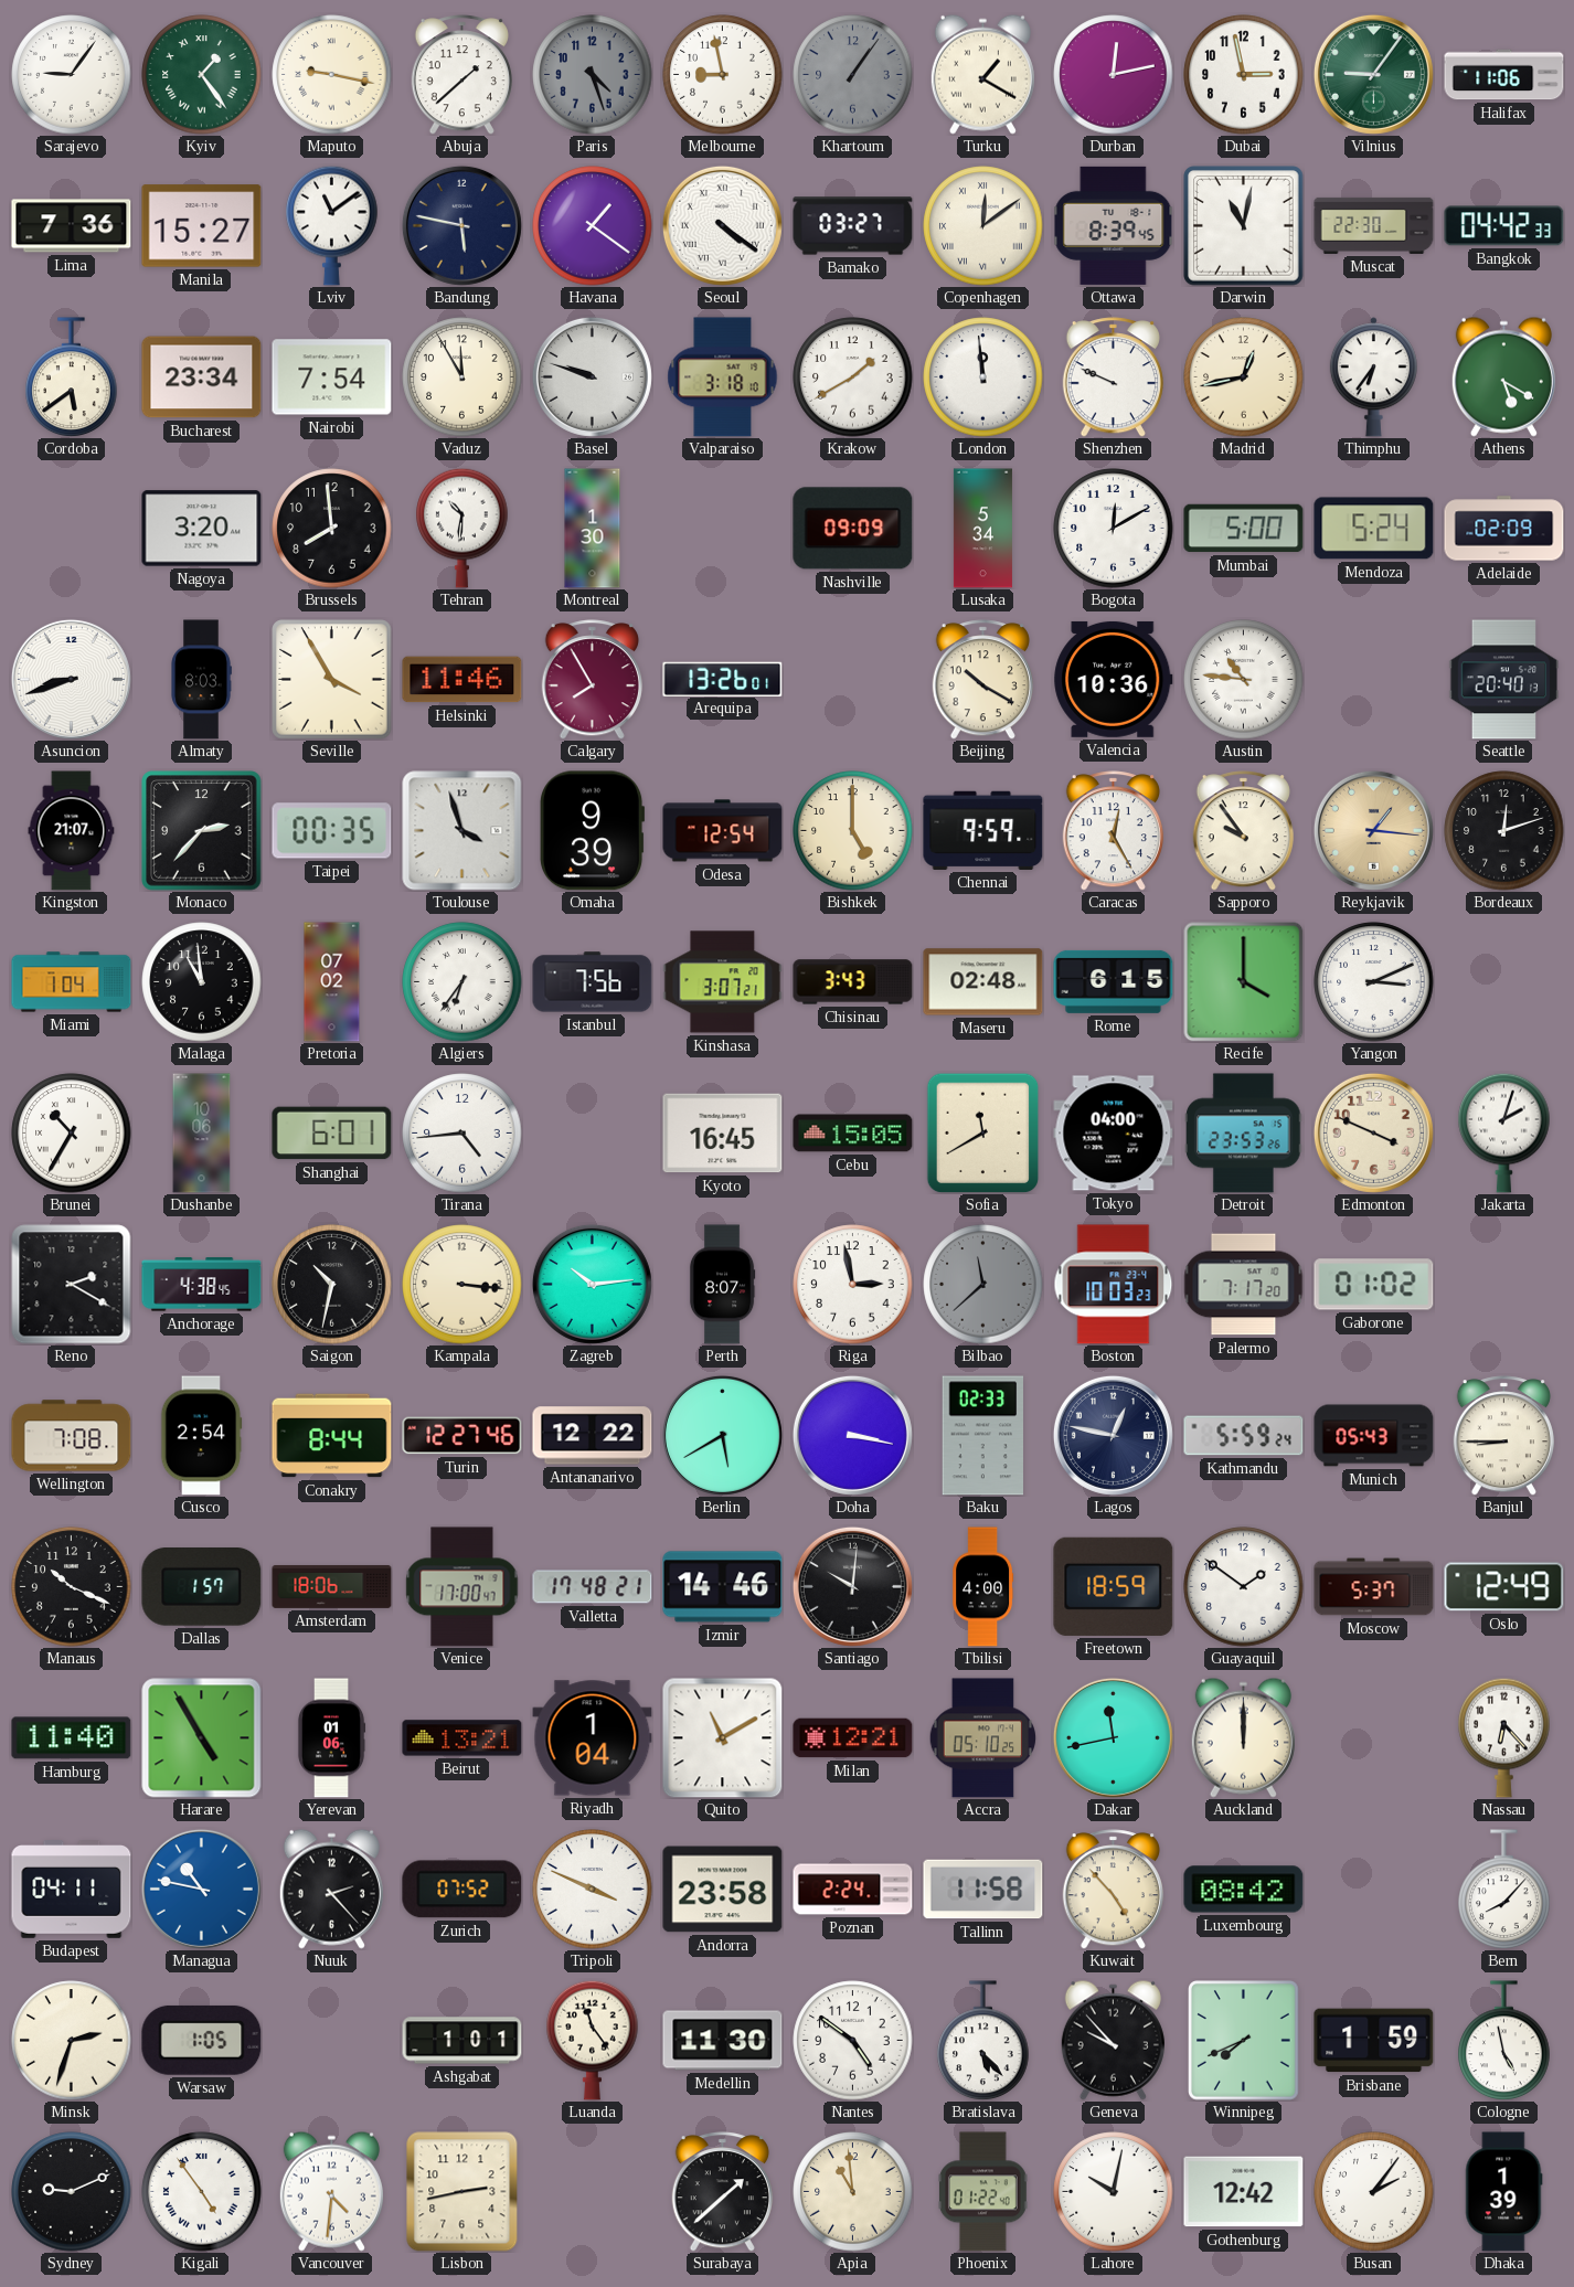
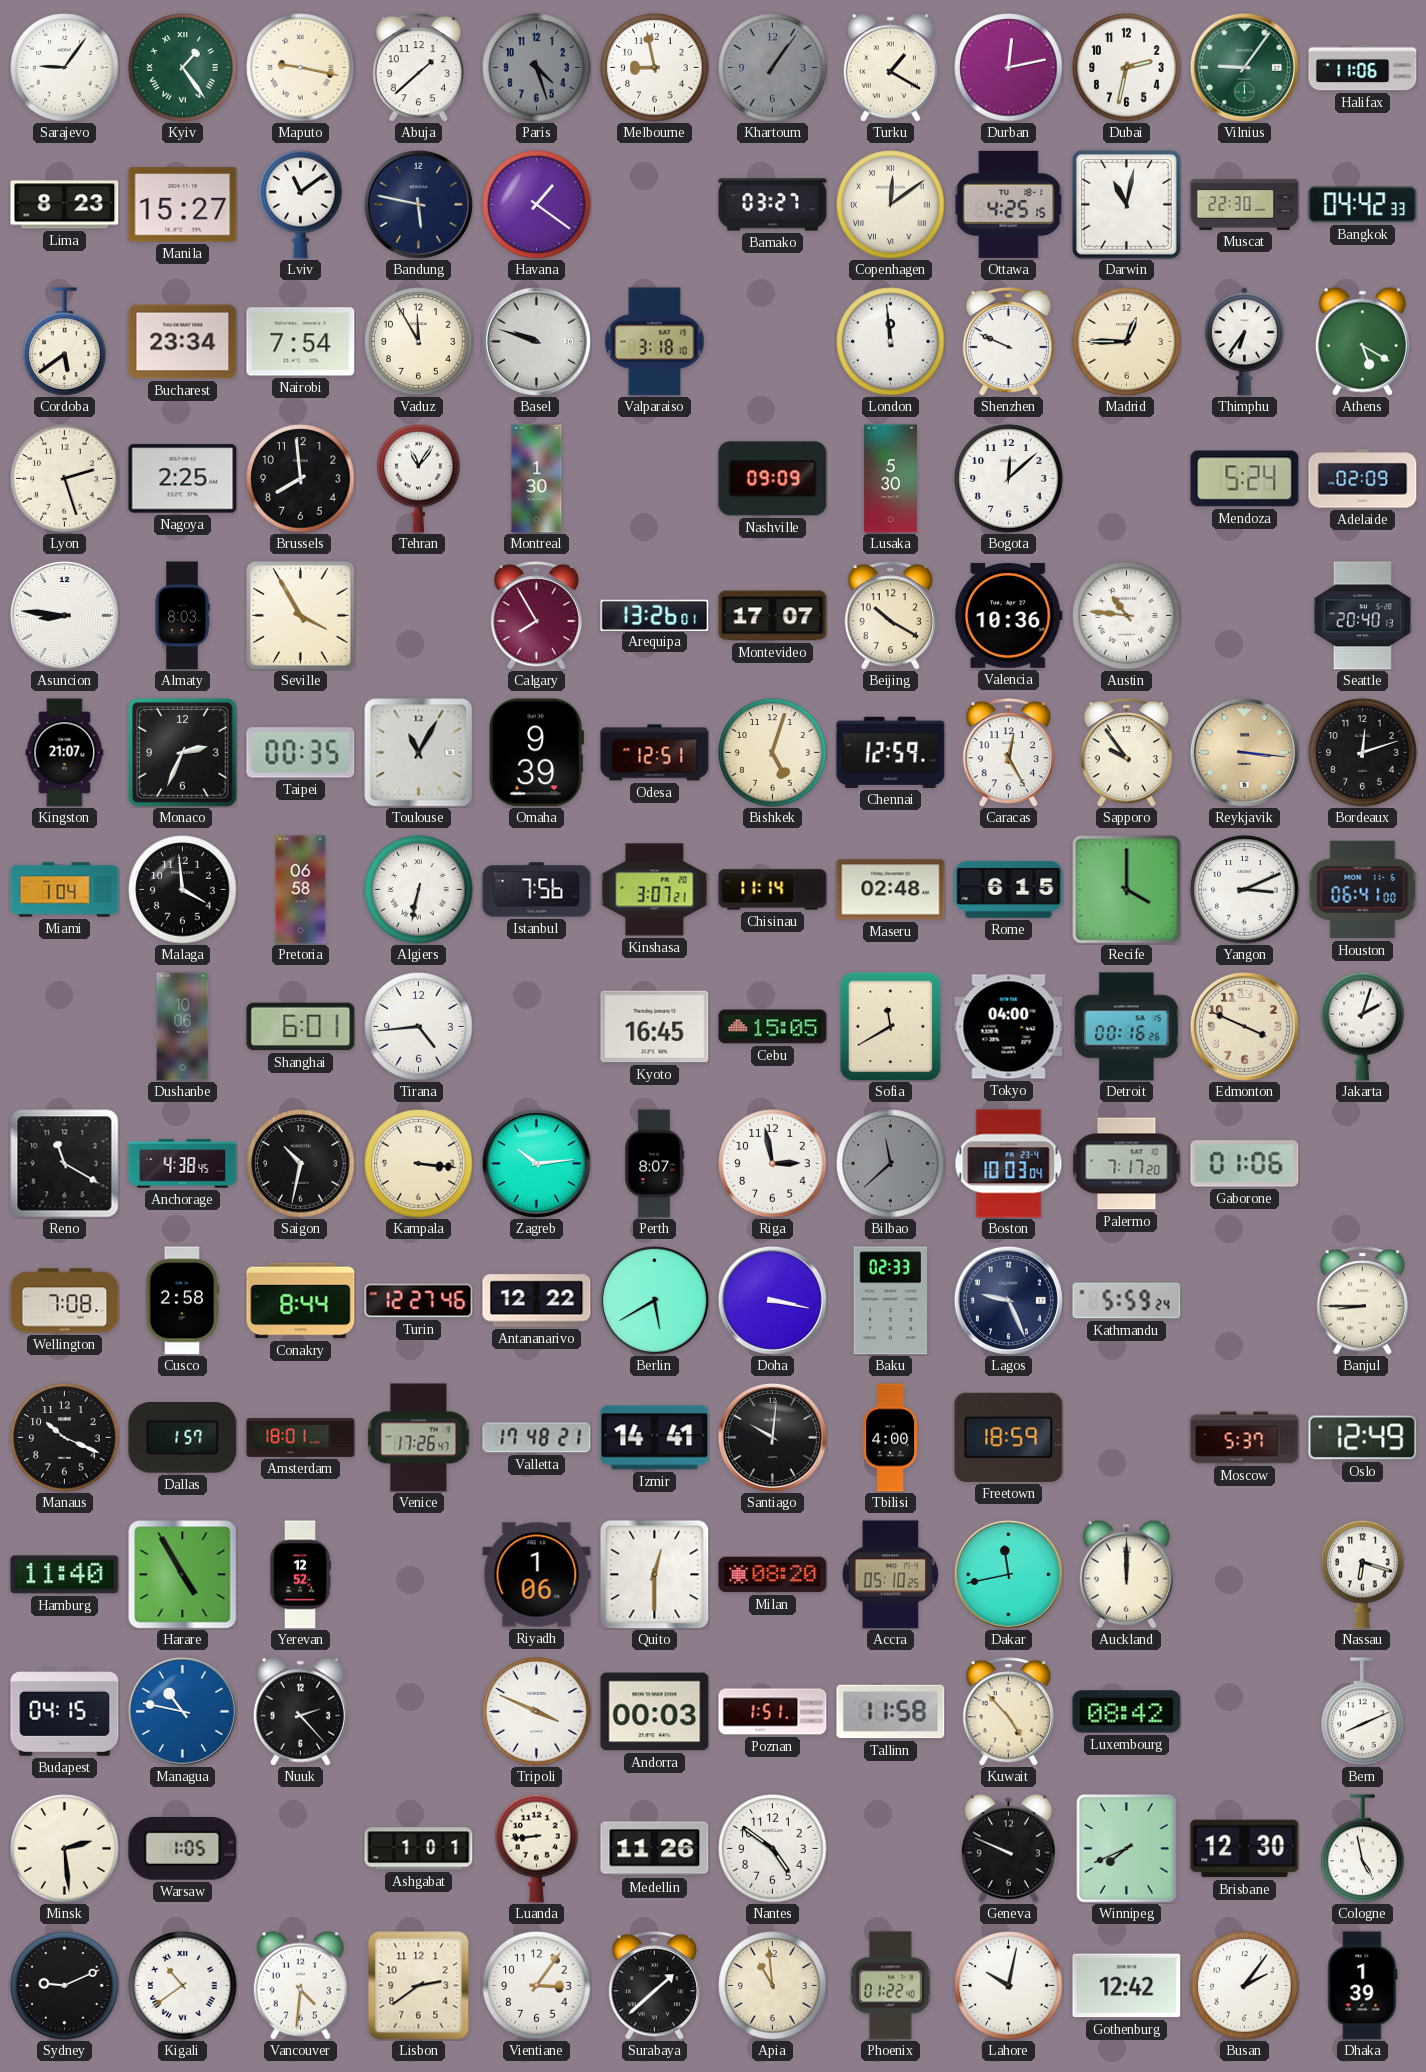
Dubai: 2:58 -> 2:32 (1127, 68)
Lima: 7:36 -> 8:23 (65, 205)
Seoul: 4:21 -> none (722, 225)
Ottawa: 8:39 -> 4:25 (1009, 204)
Krakow: 1:40 -> none (853, 377)
Madrid: 12:43 -> 12:45 (1127, 342)
Lyon: none -> 2:27 (65, 479)
Nagoya: 3:20 -> 2:25 (183, 479)
Tehran: 10:31 -> 11:06 (419, 478)
Lusaka: 5:34 -> 5:30 (890, 479)
Bogota: 12:10 -> 12:08 (1009, 479)
Mumbai: 5:00 -> none (1244, 529)
Asuncion: 8:42 -> 8:46 (64, 615)
Helsinki: 11:46 -> none (462, 680)
Montevideo: none -> 17:07 (773, 616)
Monaco: 2:37 -> 2:34 (183, 753)
Toulouse: 3:57 -> 11:05 (419, 753)
Odesa: 12:54 -> 12:51 (655, 753)
Bishkek: 5:00 -> 5:03 (773, 753)
Chennai: 9:59 -> 12:59 (891, 752)
Reykjavik: 1:16 -> 3:16 (1244, 752)
Malaga: 10:59 -> 3:59 (183, 890)
Pretoria: 07:02 -> 06:58 (301, 890)
Algiers: 6:36 -> 6:32 (419, 890)
Chisinau: 3:43 -> 11:14 (773, 890)
Houston: none -> 06:41 (1363, 890)
Brunei: 10:35 -> none (72, 1134)
Detroit: 23:53 -> 00:16 (1127, 1027)
Reno: 2:20 -> 11:20 (65, 1164)
Boston: 10:03:23 -> 10:03:04 (1009, 1164)
Gaborone: 01:02 -> 01:06 (1245, 1164)
Cusco: 2:54 -> 2:58 (183, 1301)
Lagos: 12:47 -> 9:26 (1008, 1300)
Munich: 05:43 -> none (1374, 1436)
Amsterdam: 18:06 -> 18:01 (301, 1437)
Venice: 17:00 -> 17:26 (419, 1438)
Izmir: 14:46 -> 14:41 (655, 1438)
Guayaquil: 1:51 -> none (1244, 1587)
Yerevan: 01:06 -> 12:52 (300, 1575)
Beirut: 13:21 -> none (462, 1738)
Riyadh: 1:04 -> 1:06 (537, 1575)
Quito: 11:10 -> 12:30 (655, 1575)
Milan: 12:21 -> 08:20 (773, 1575)
Nassau: 6:23 -> 6:18 (1363, 1574)
Budapest: 04:11 -> 04:15 (65, 1712)
Zurich: 07:52 -> none (462, 1890)
Andorra: 23:58 -> 00:03 (655, 1712)
Poznan: 2:24 -> 1:51 (773, 1712)
Bern: 8:07 -> 8:11 (1363, 1712)
Minsk: 2:33 -> 2:29 (65, 1849)
Luanda: 11:24 -> 8:44 (537, 1848)
Medellin: 11:30 -> 11:26 (655, 1849)
Bratislava: 5:23 -> none (983, 2041)
Geneva: 9:53 -> 9:49 (1008, 1848)
Brisbane: 1:59 -> 12:30 (1245, 1849)
Kigali: 4:54 -> 10:39 (183, 1986)
Lisbon: 2:43 -> 2:39 (419, 1986)
Vientiane: none -> 3:06 (537, 1986)
